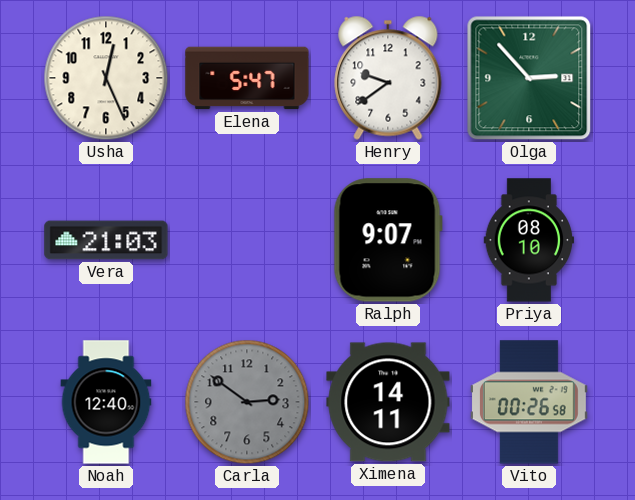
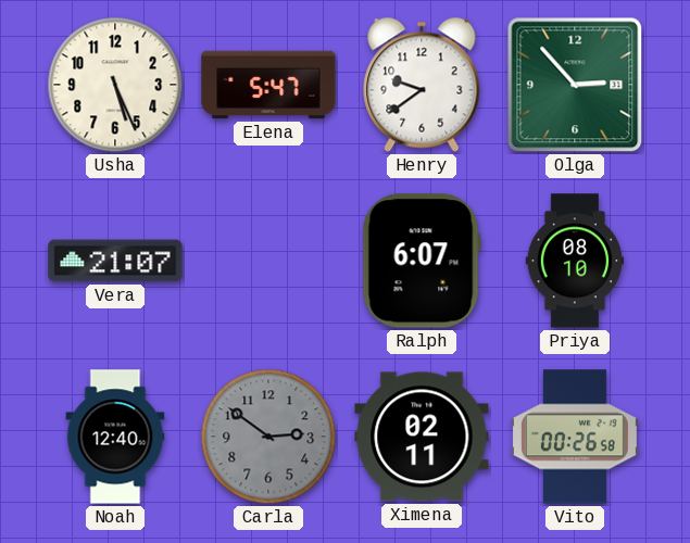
Usha: 12:26 -> 5:26 (115, 85)
Vera: 21:03 -> 21:07 (115, 261)
Ralph: 9:07 -> 6:07 (422, 261)
Ximena: 14:11 -> 02:11 (422, 437)
